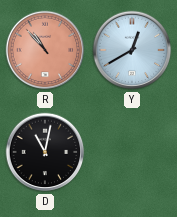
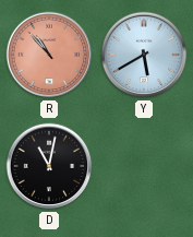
Y: 12:40 -> 5:40 (144, 55)
